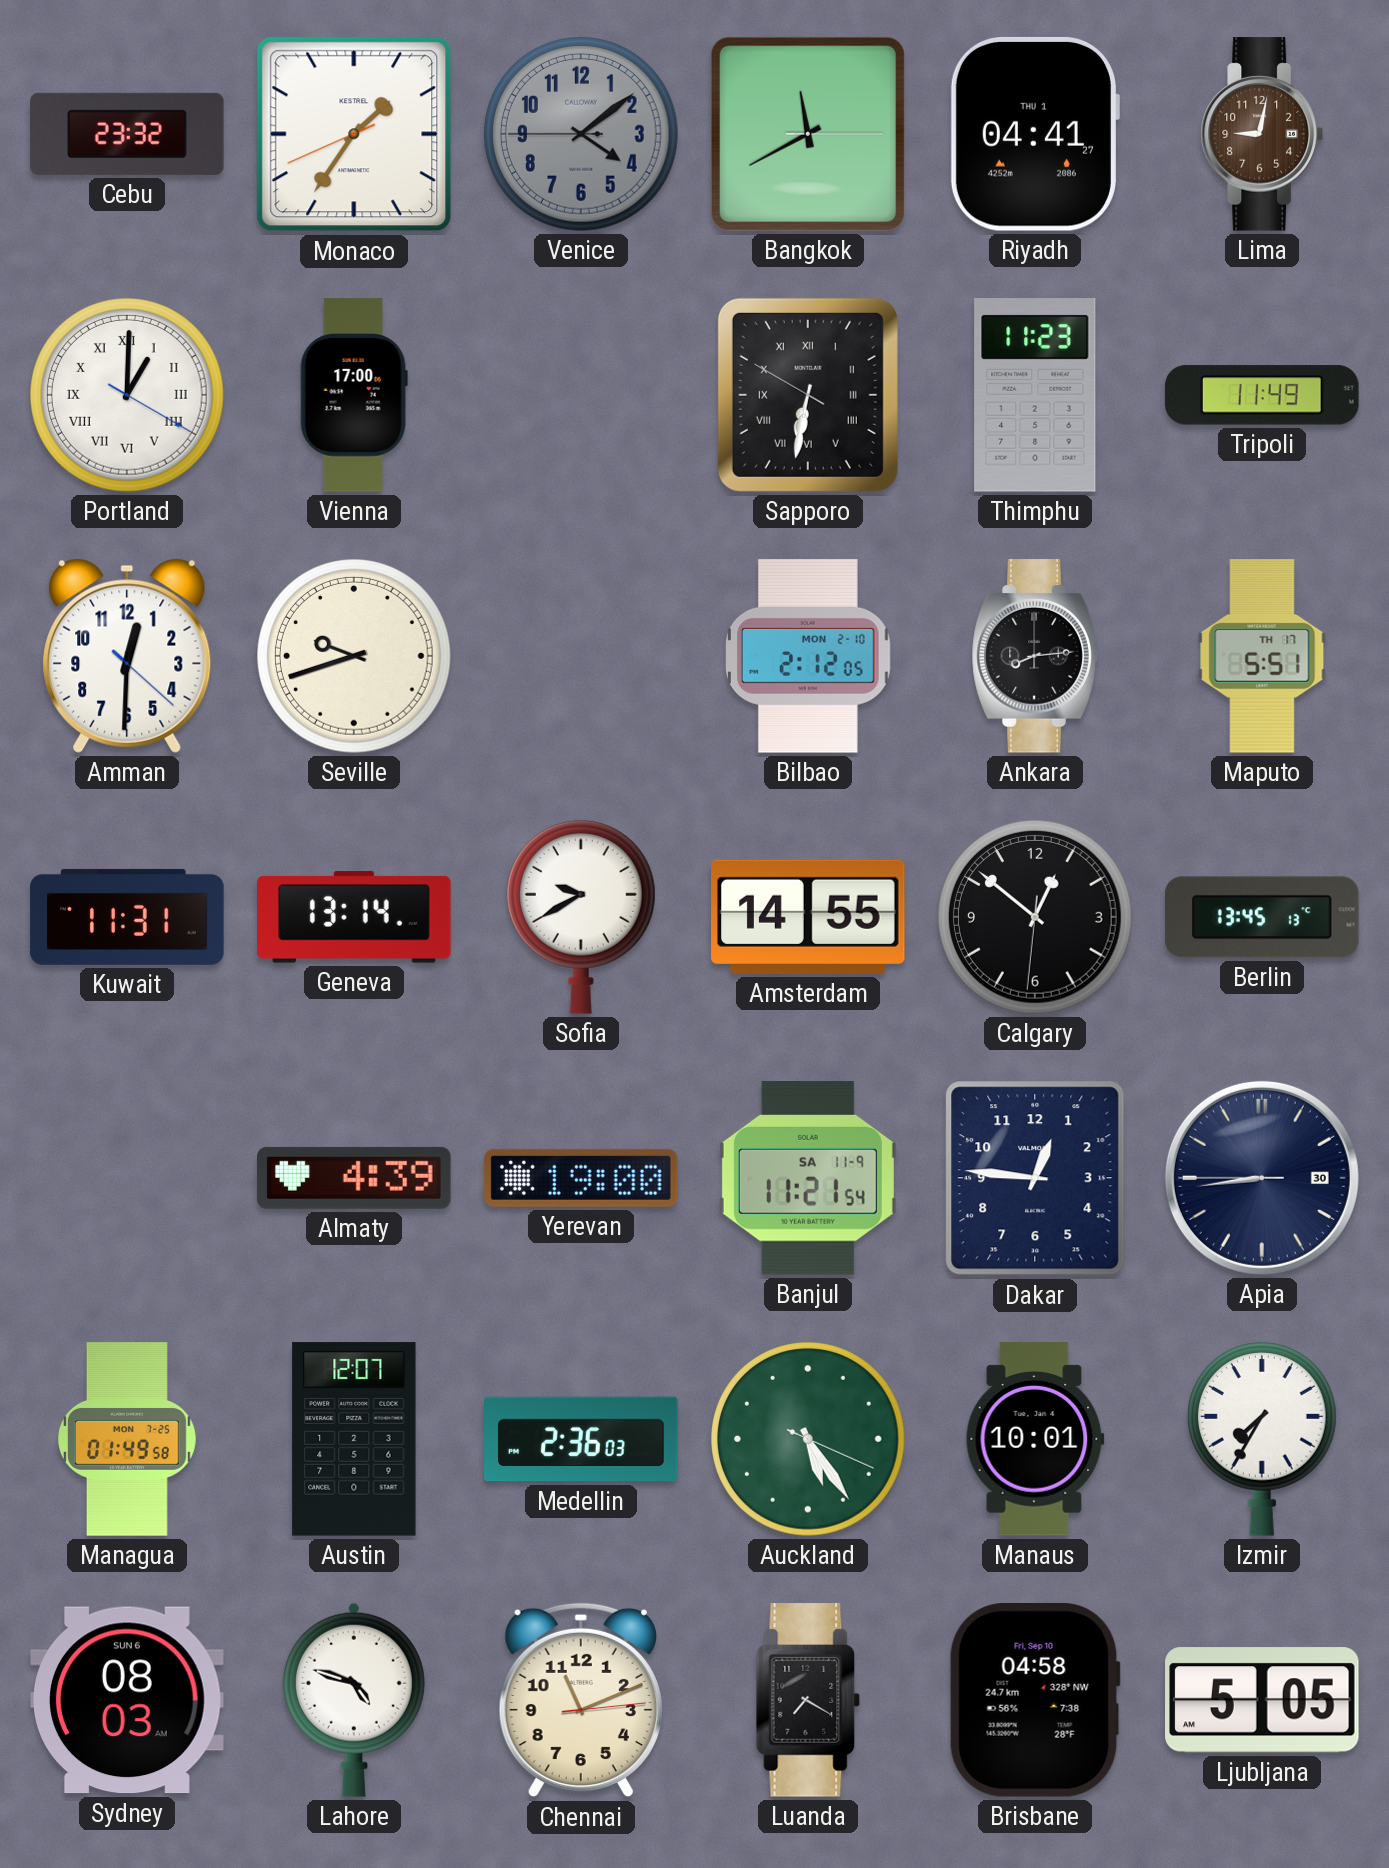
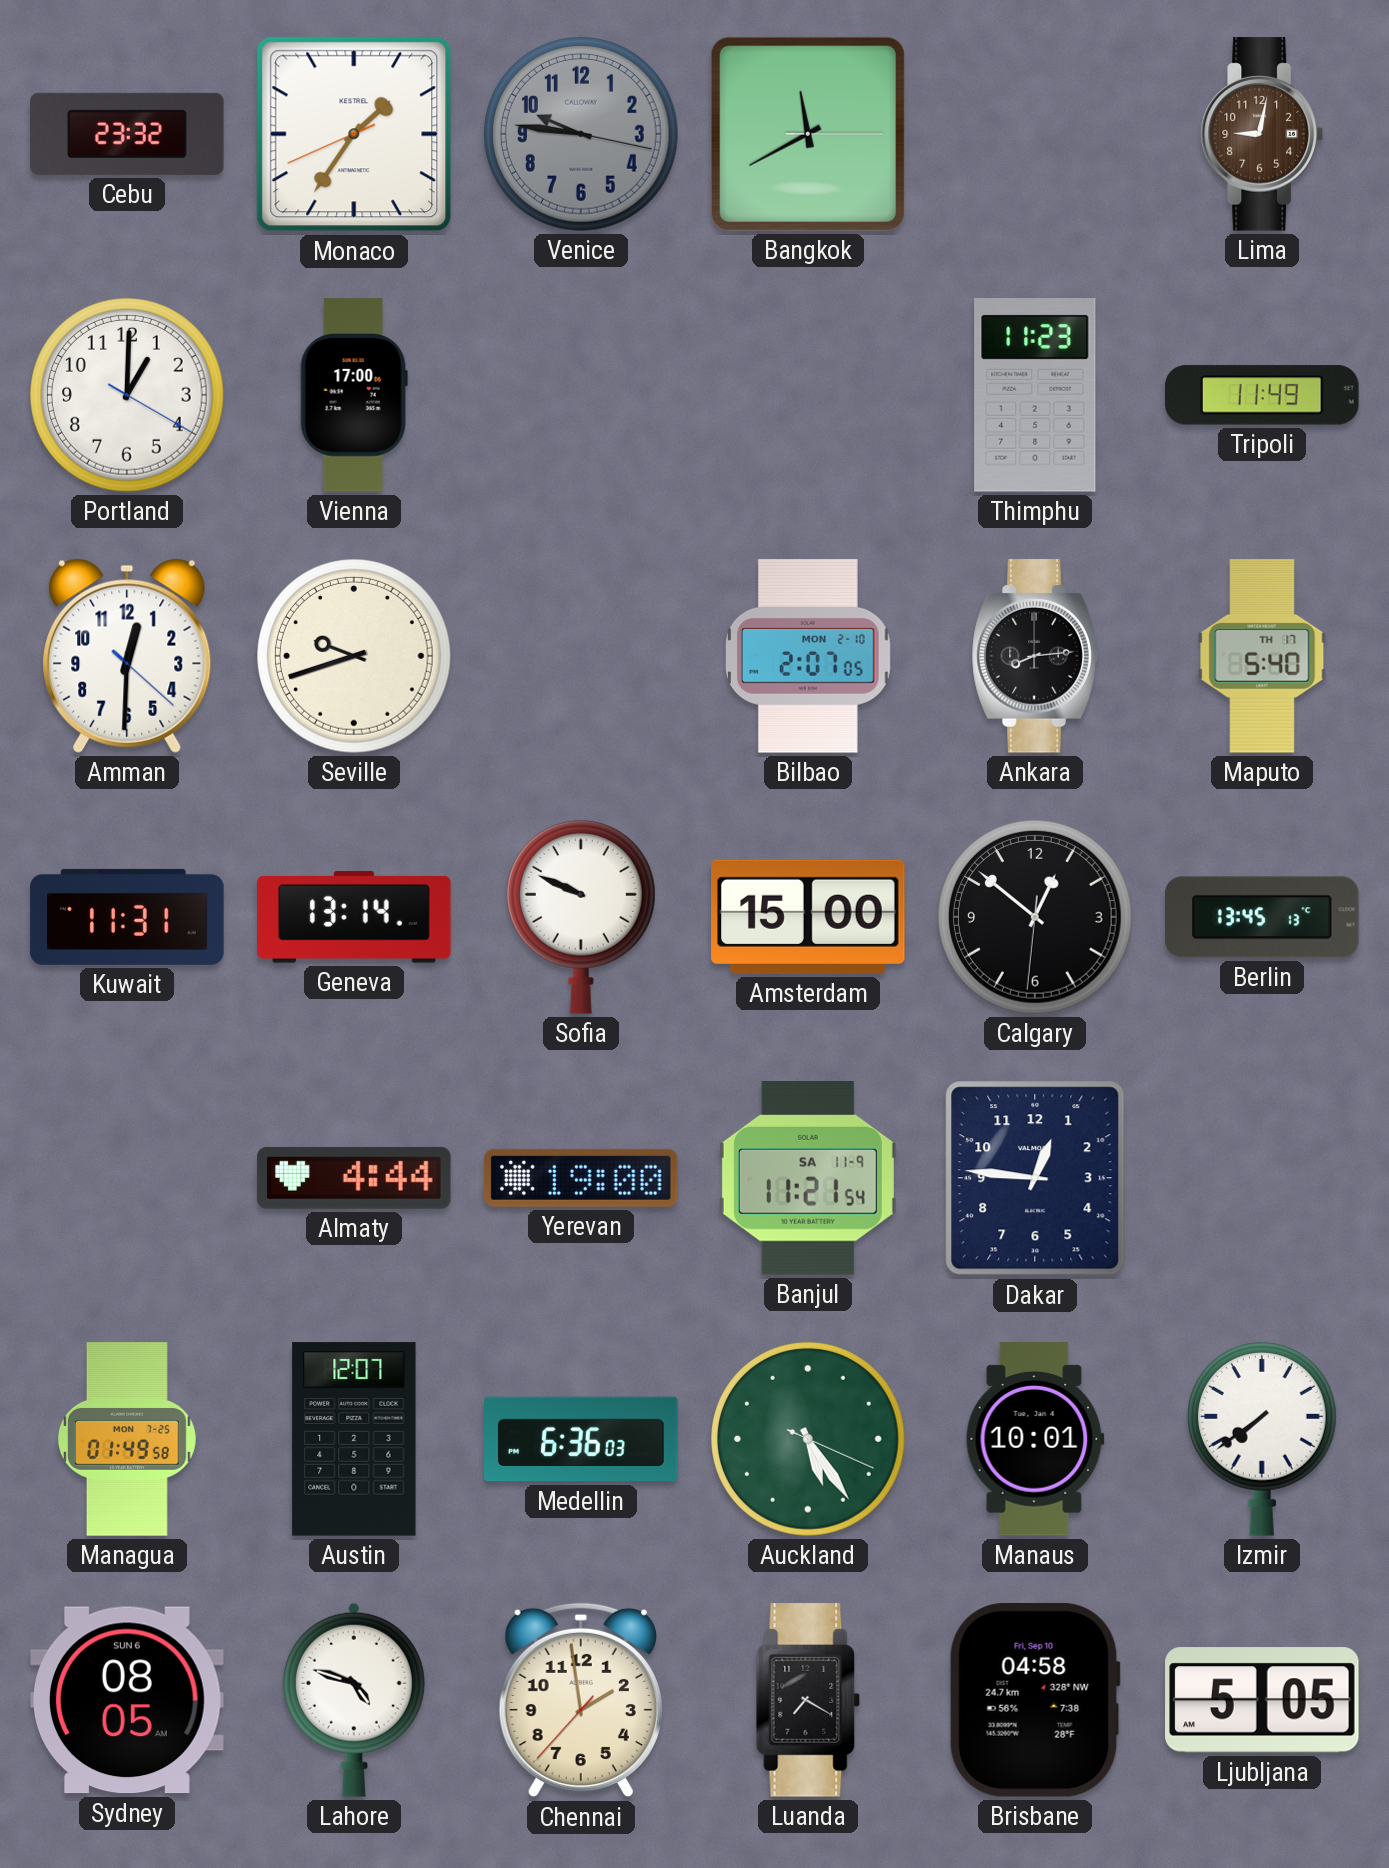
Venice: 4:08 -> 9:46 (582, 135)
Riyadh: 04:41 -> none (1034, 134)
Portland numerals: Roman -> Arabic (128, 396)
Sapporo: 6:31 -> none (808, 395)
Bilbao: 2:12 -> 2:07 (809, 656)
Maputo: 5:51 -> 5:40 (1262, 656)
Sofia: 9:40 -> 9:49 (581, 917)
Amsterdam: 14:55 -> 15:00 (808, 917)
Almaty: 4:39 -> 4:44 (354, 1178)
Apia: 8:43 -> none (1262, 1178)
Medellin: 2:36 -> 6:36 (581, 1439)
Izmir: 7:35 -> 7:39 (1262, 1439)
Sydney: 08:03 -> 08:05 (127, 1700)
Chennai: 11:11 -> 1:58 (581, 1700)
